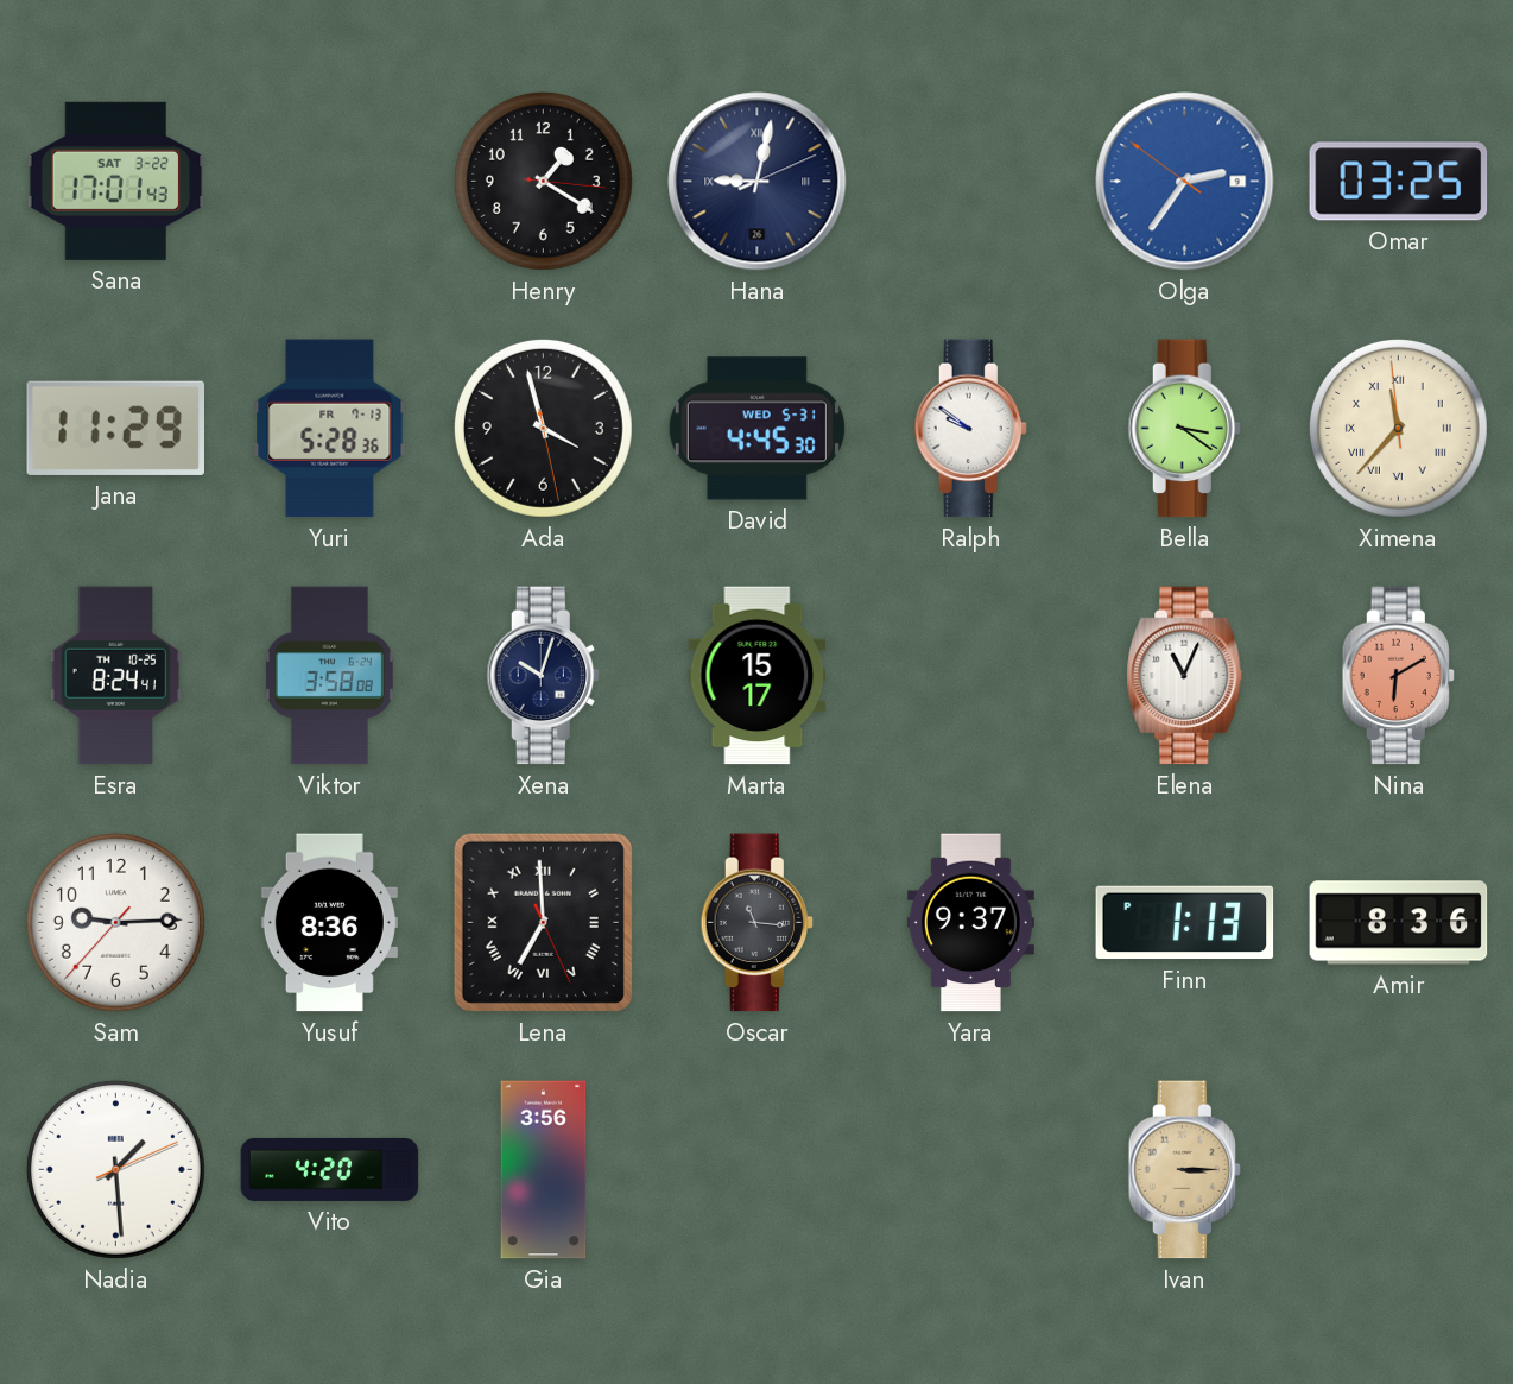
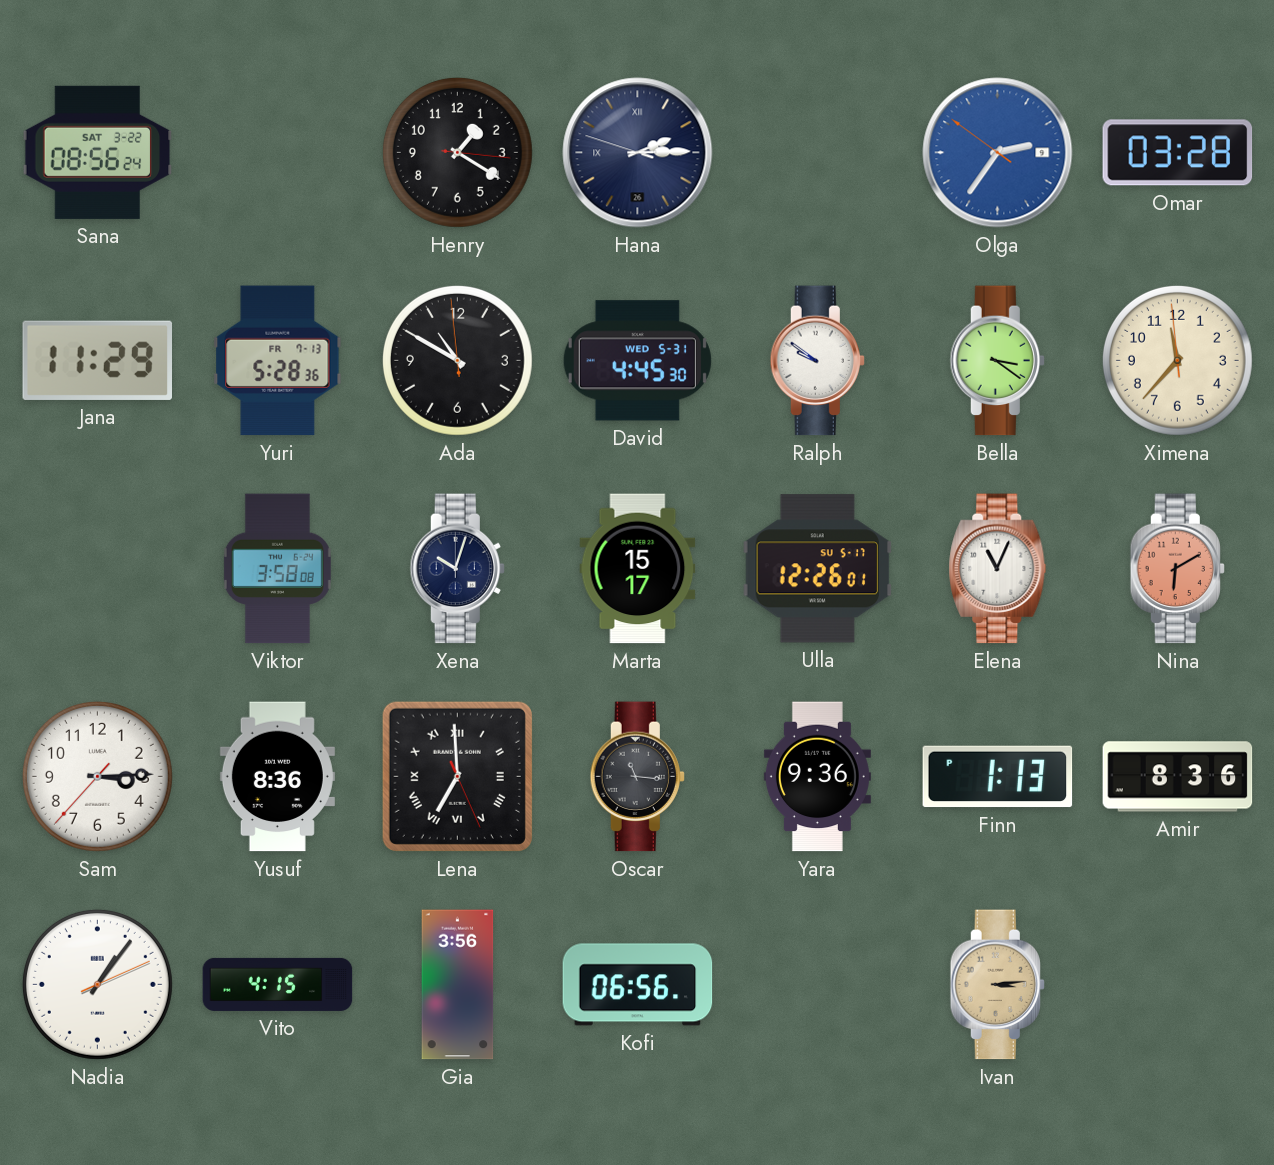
Sana: 17:01 -> 08:56 (98, 152)
Hana: 9:02 -> 2:14 (638, 153)
Omar: 03:25 -> 03:28 (1178, 153)
Ada: 3:57 -> 10:49 (457, 360)
Ximena numerals: Roman -> Arabic (1177, 360)
Esra: 8:24 -> none (116, 676)
Ulla: none -> 12:26 (818, 569)
Sam: 9:14 -> 3:14 (97, 776)
Yara: 9:37 -> 9:36 (817, 777)
Nadia: 1:29 -> 1:06 (97, 984)
Vito: 4:20 -> 4:15 (278, 984)
Kofi: none -> 06:56 (638, 985)
Ivan: 3:15 -> 3:14 (997, 985)
